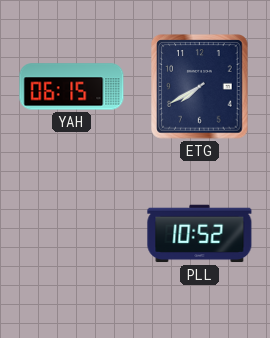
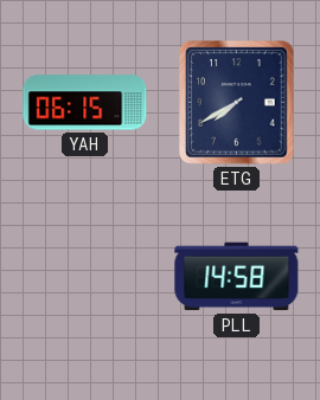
PLL: 10:52 -> 14:58 (237, 277)
